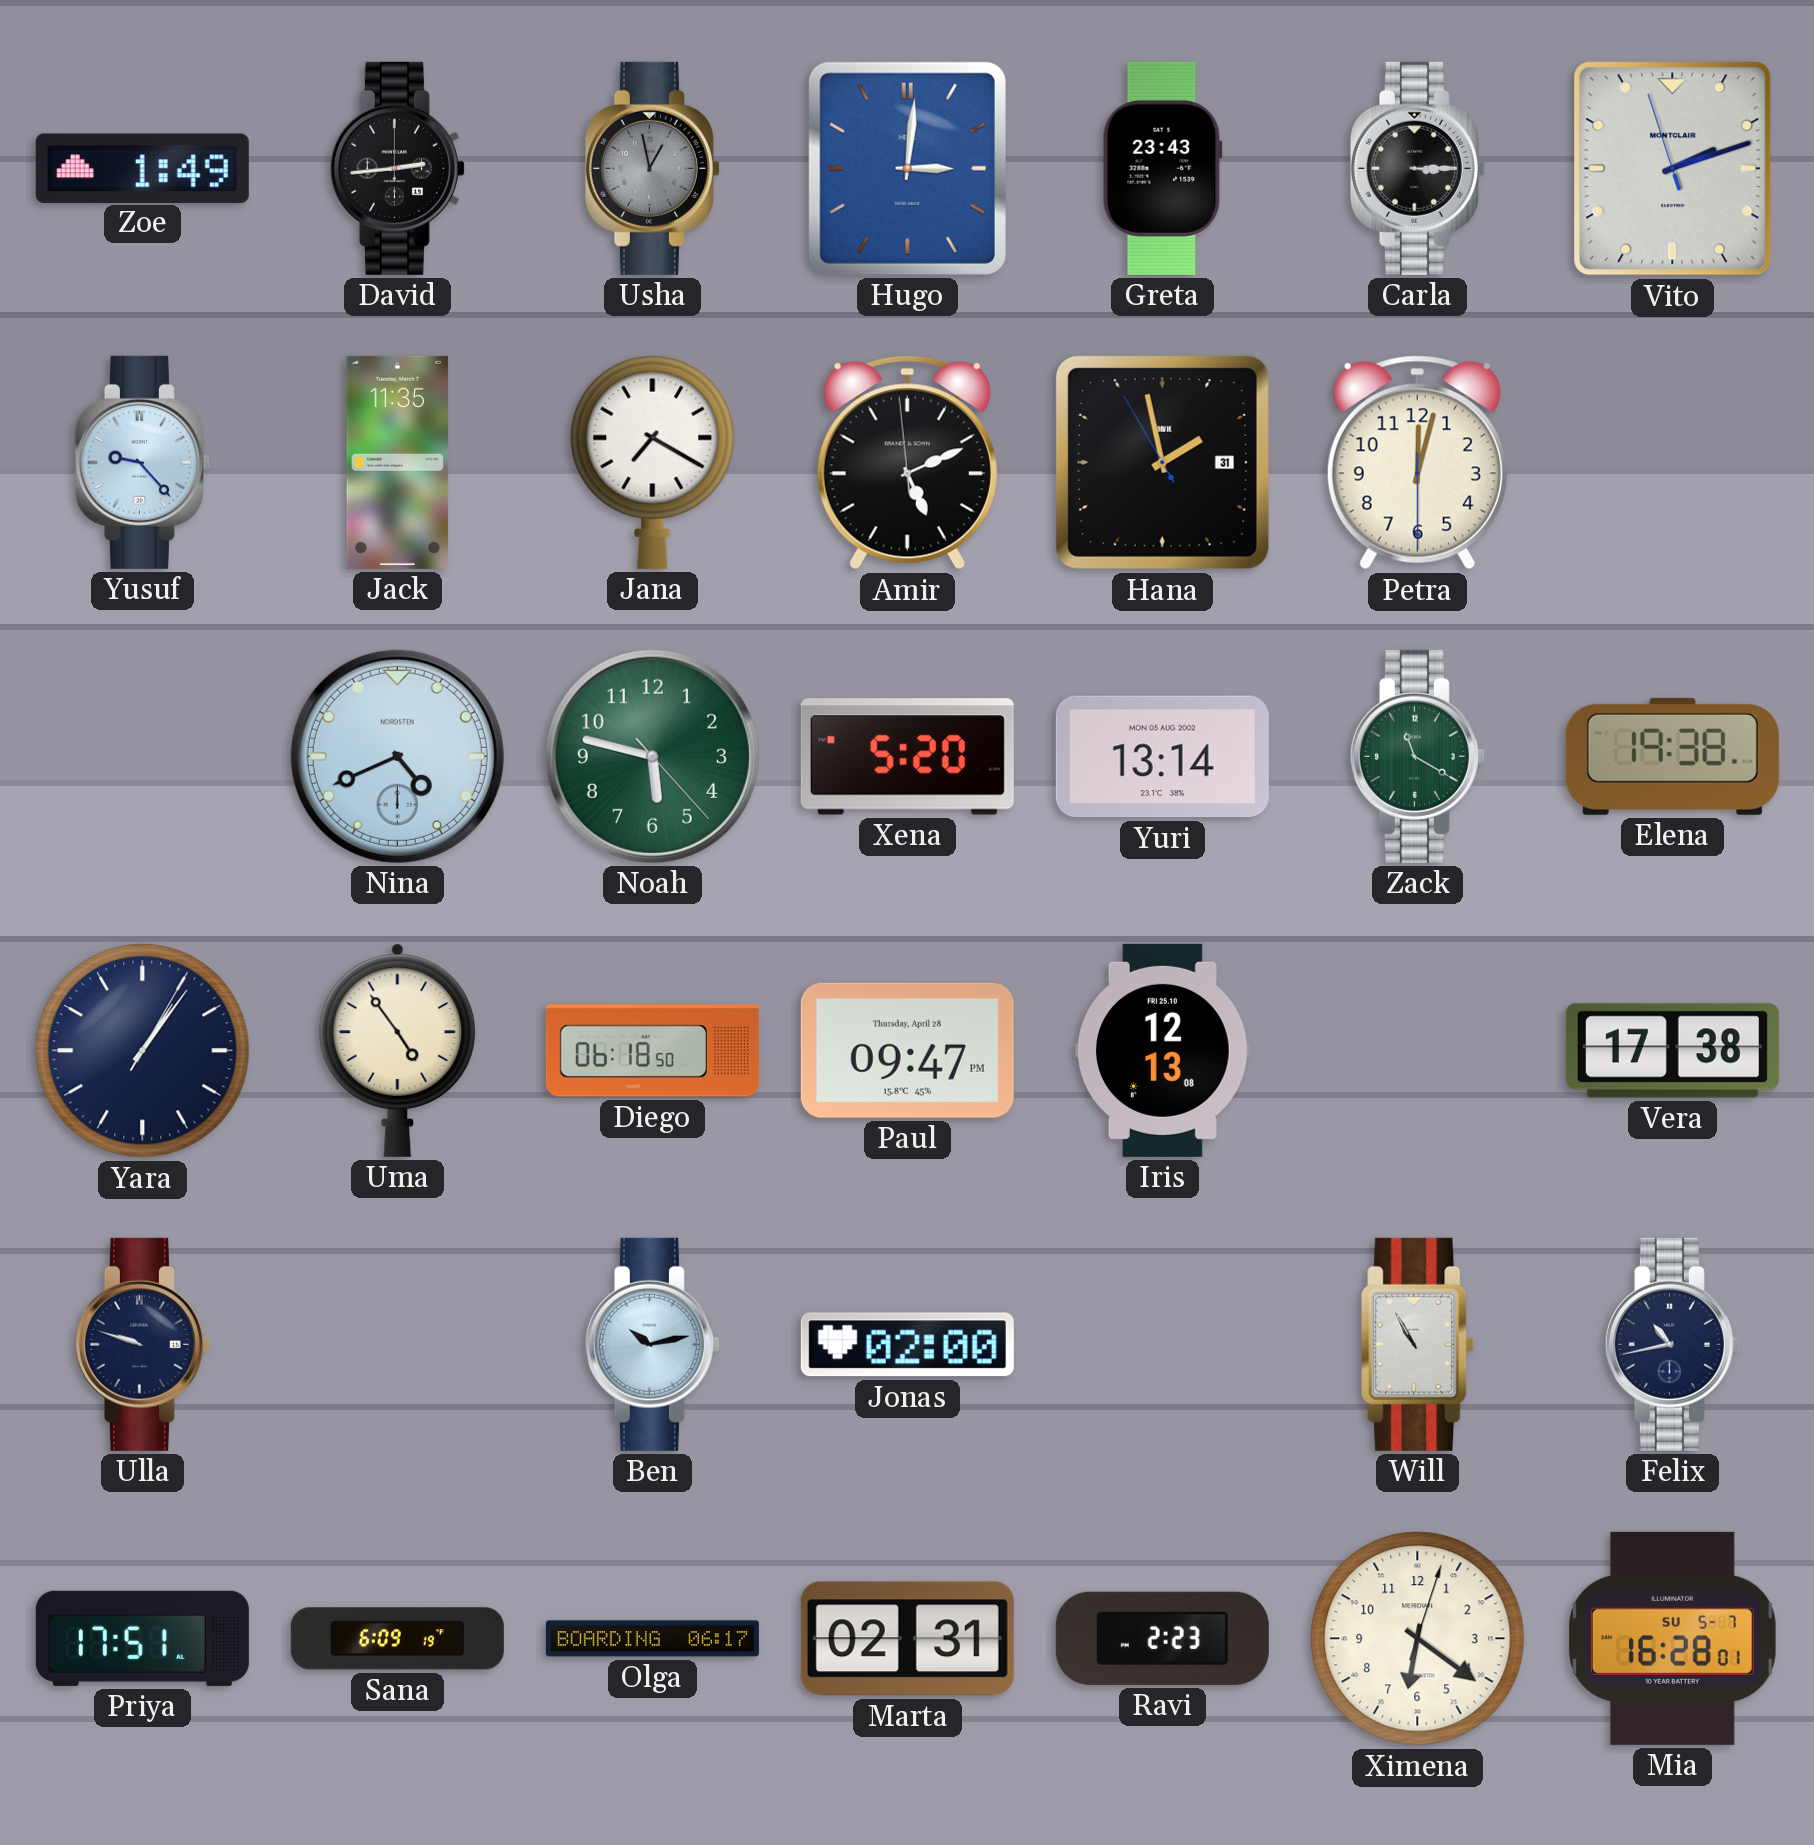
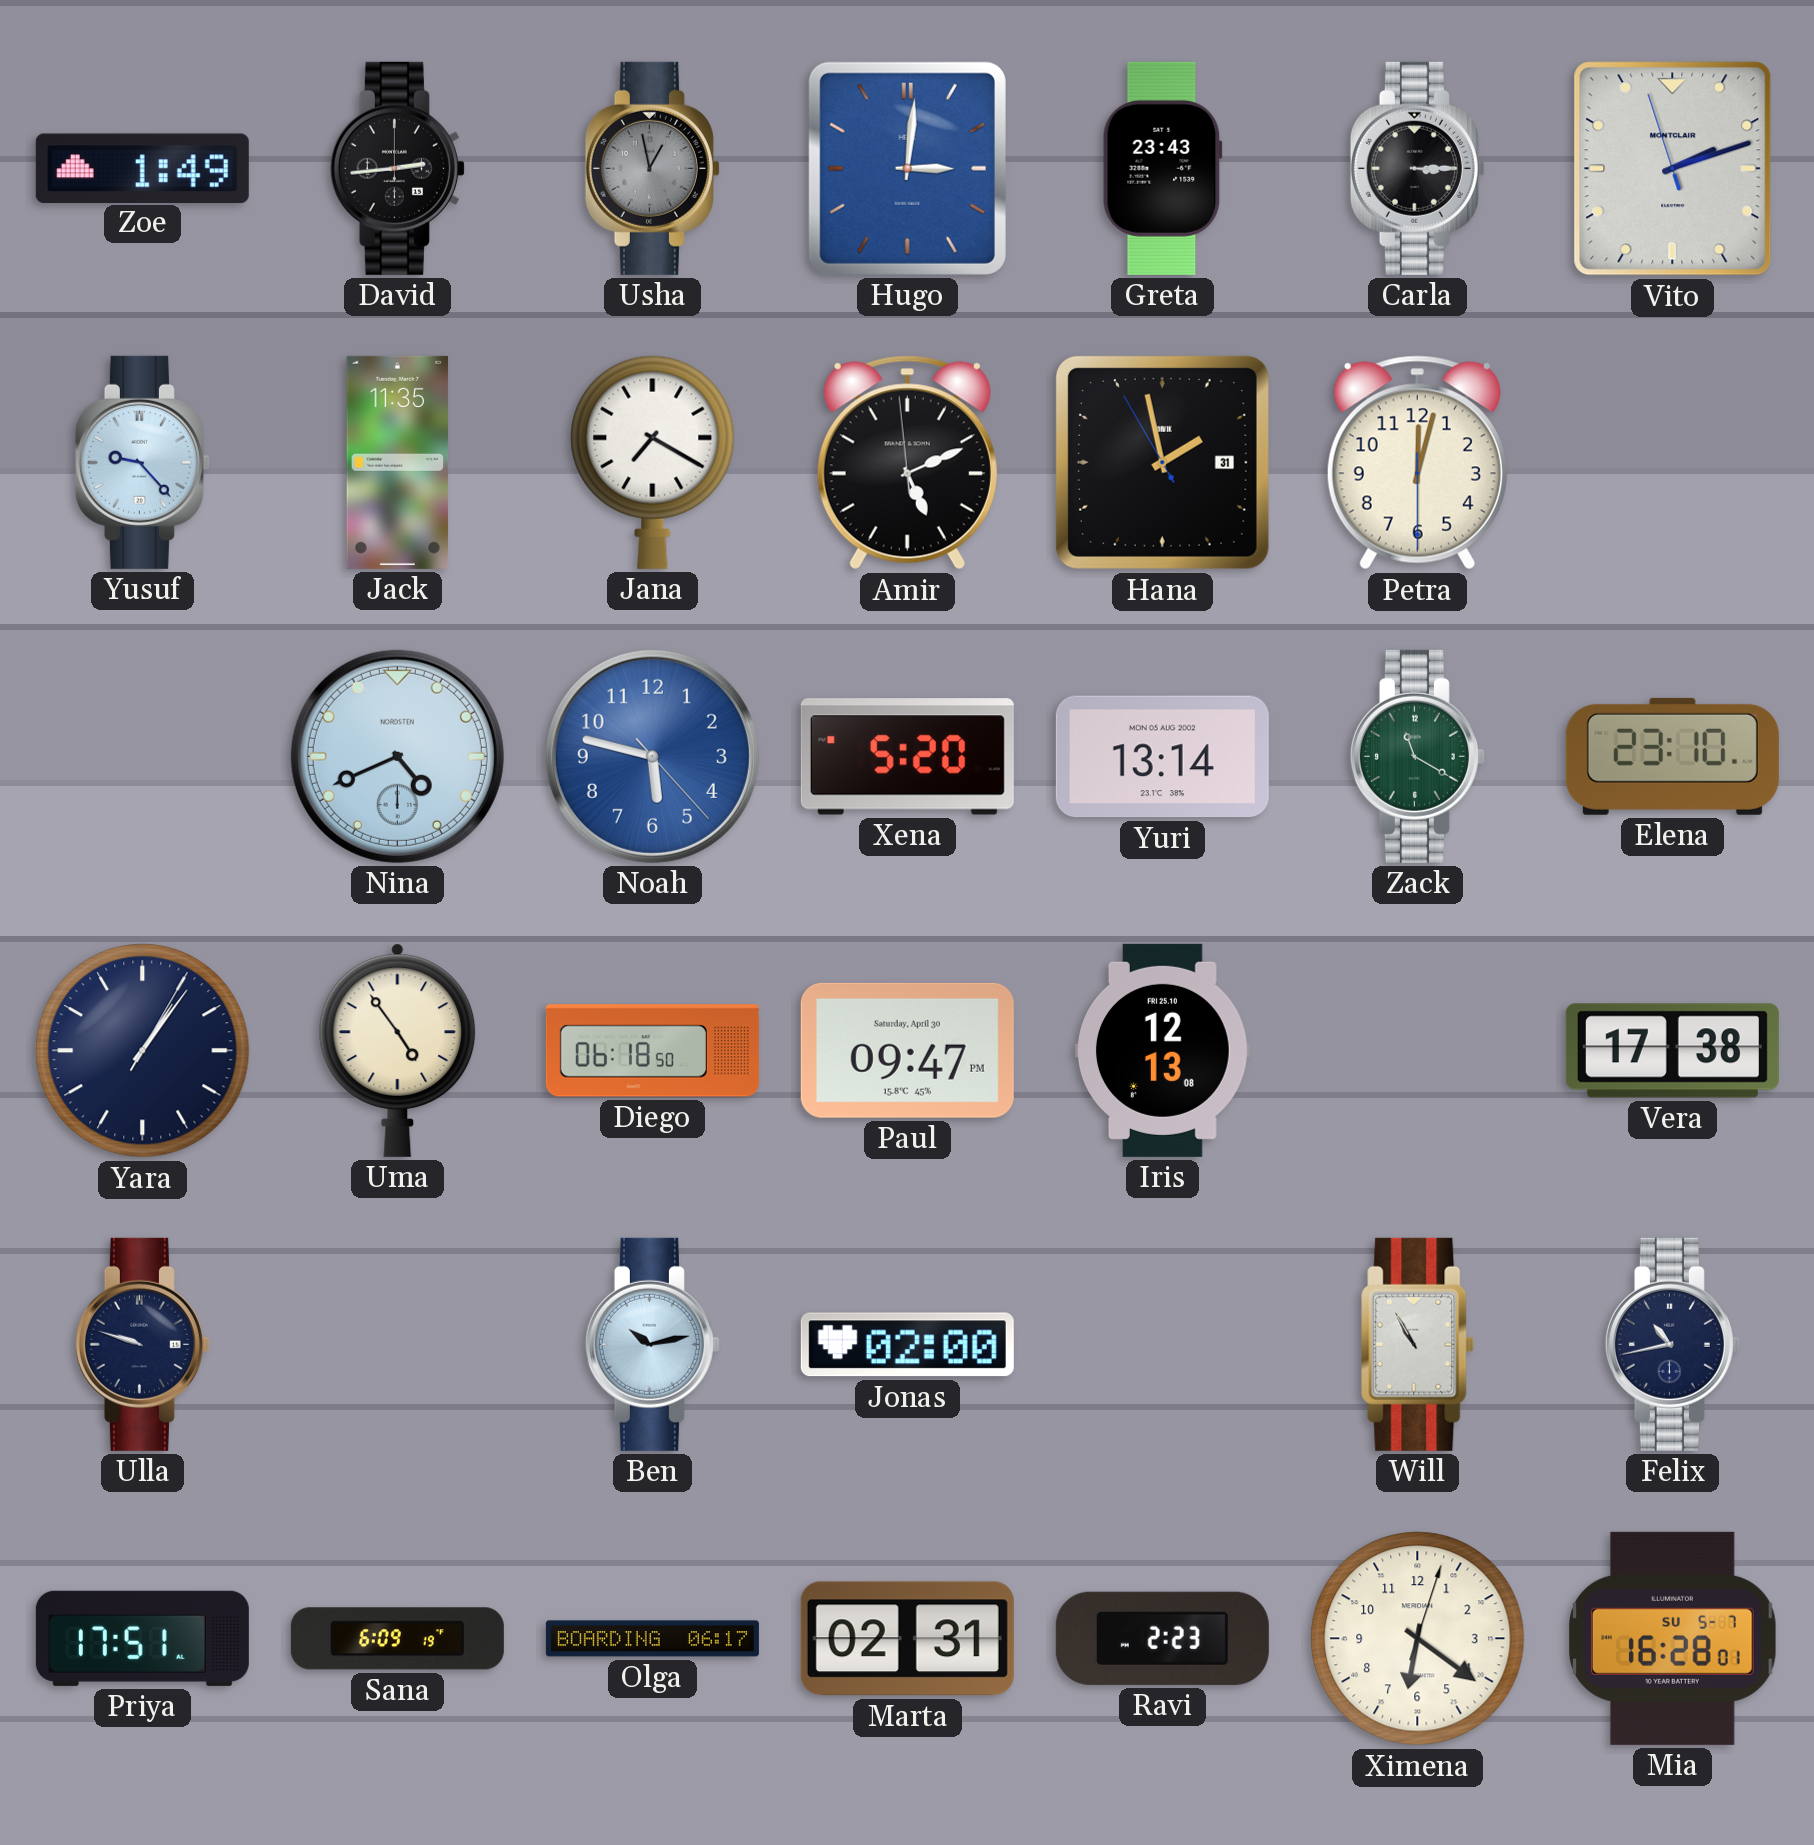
Noah dial: green -> blue (652, 756)
Elena: 19:38 -> 23:10 (1672, 756)
Paul date: Thursday, April 28 -> Saturday, April 30 (907, 1050)
